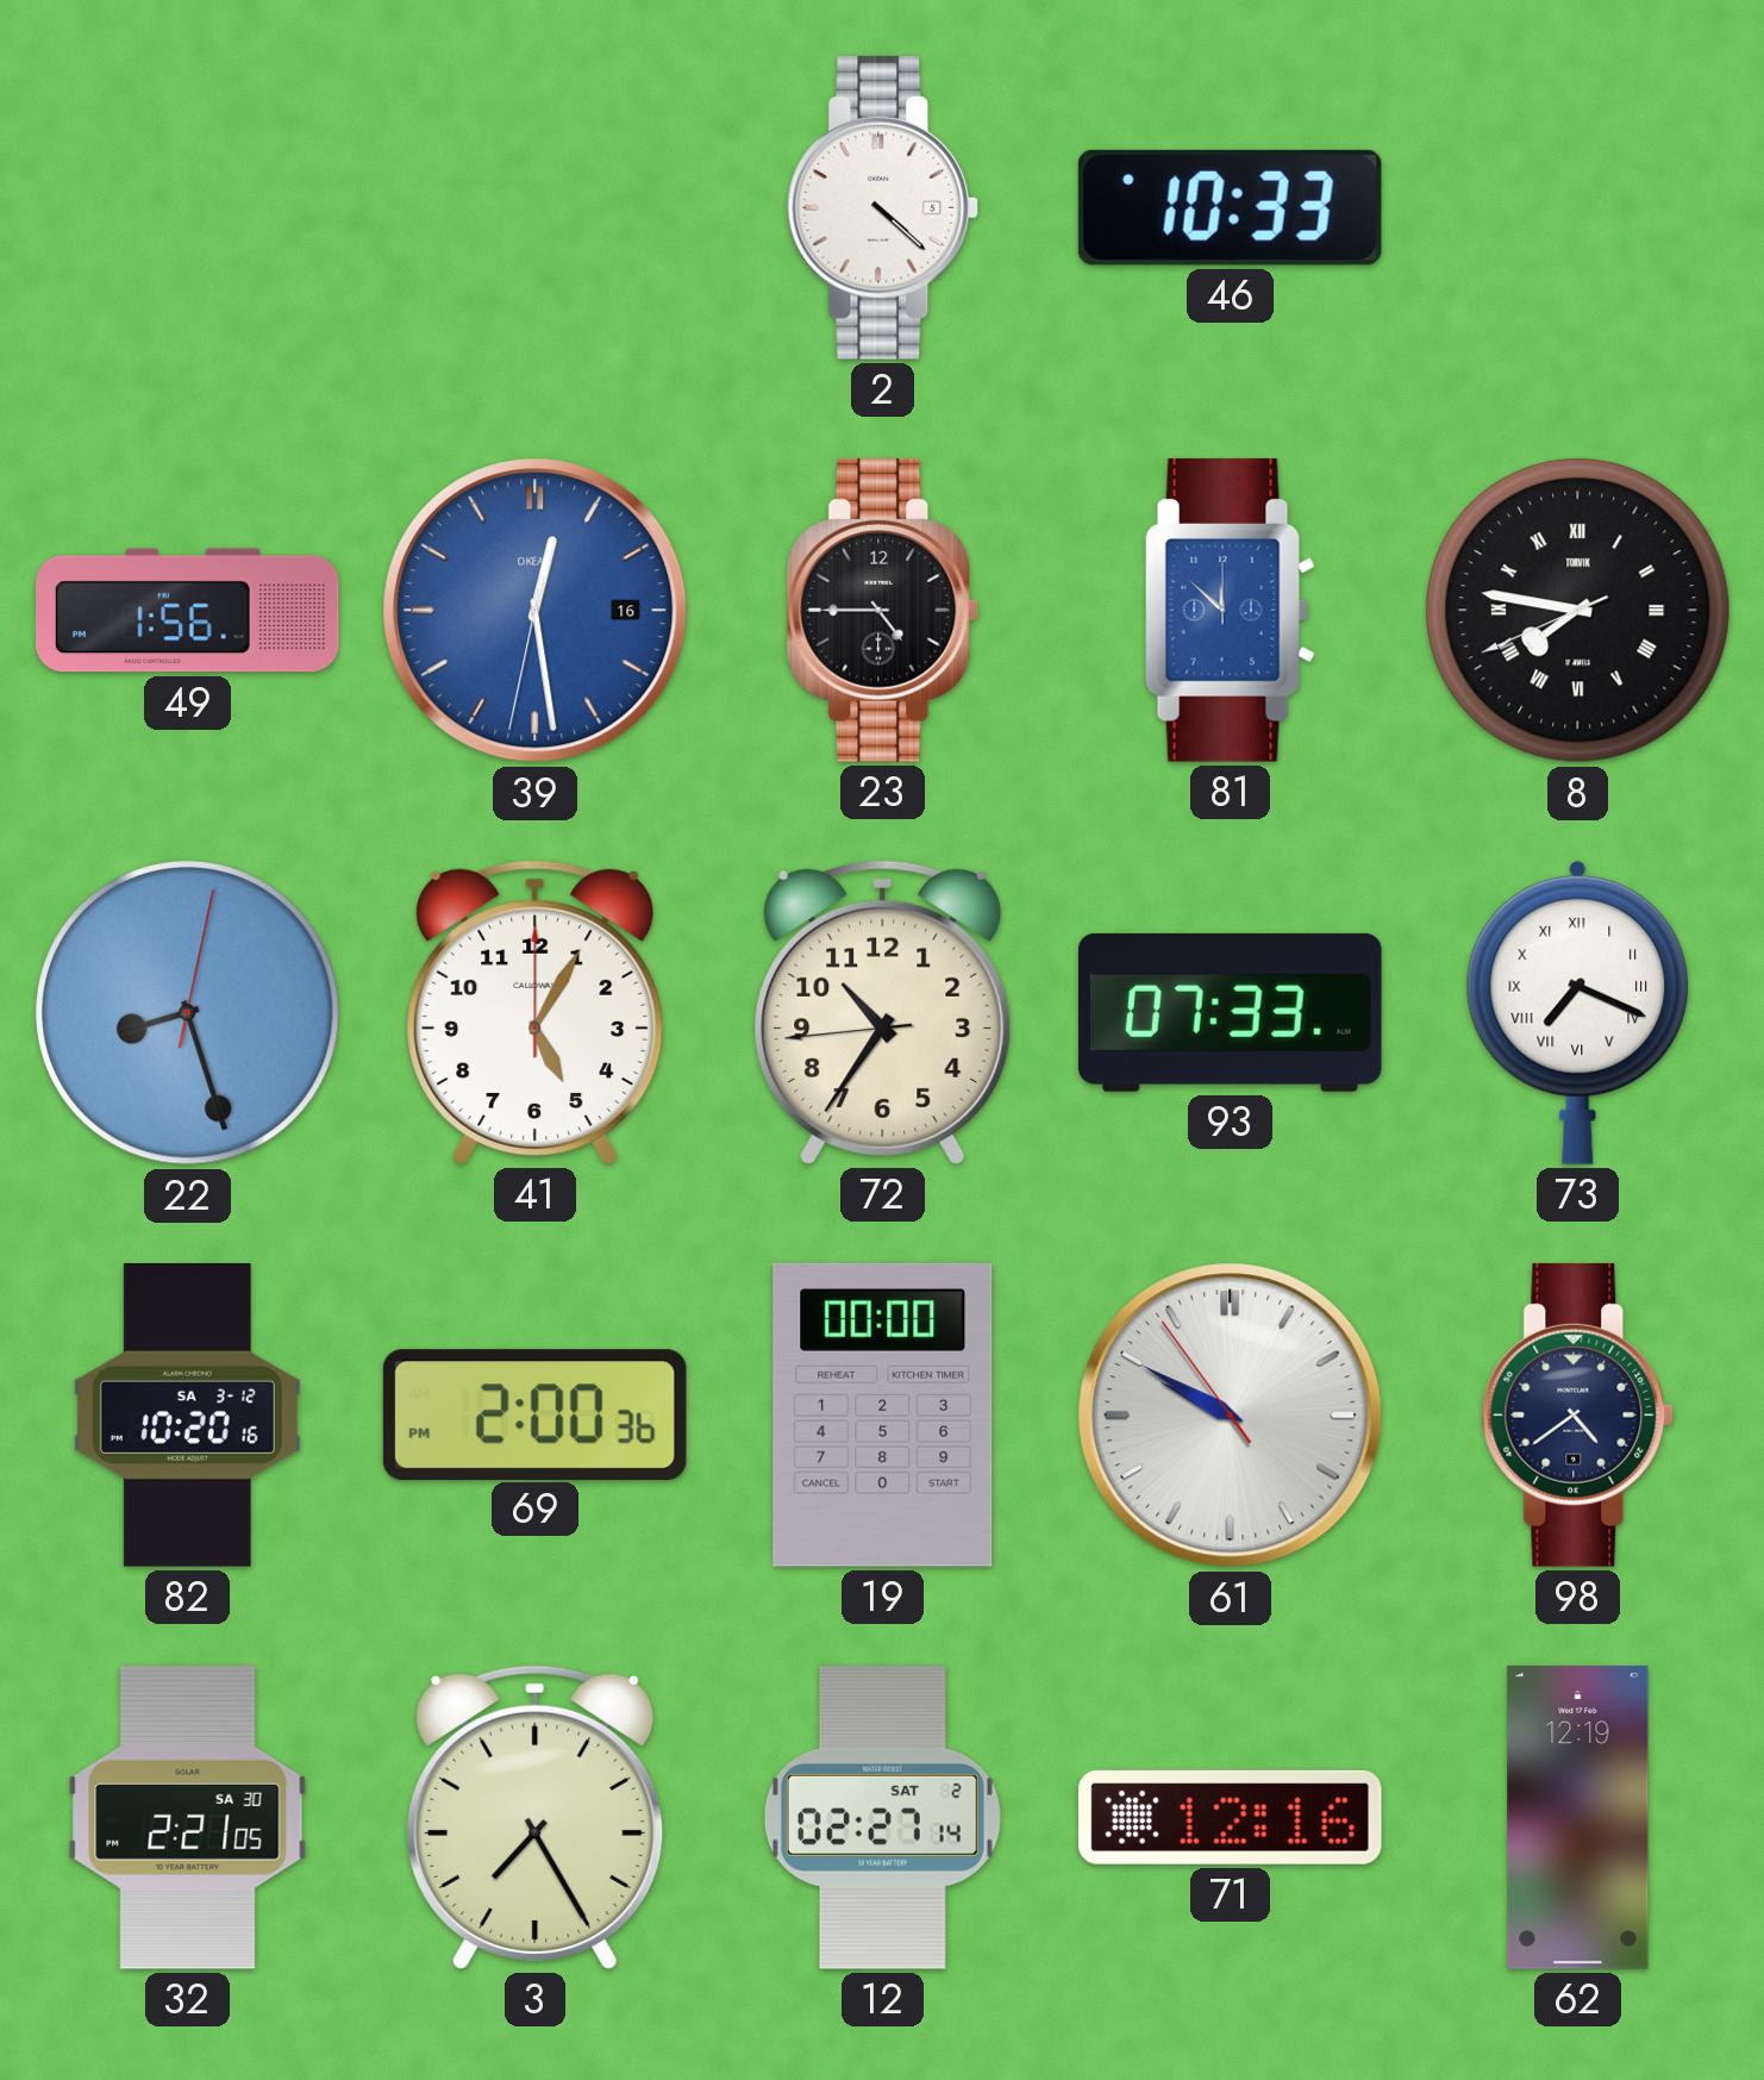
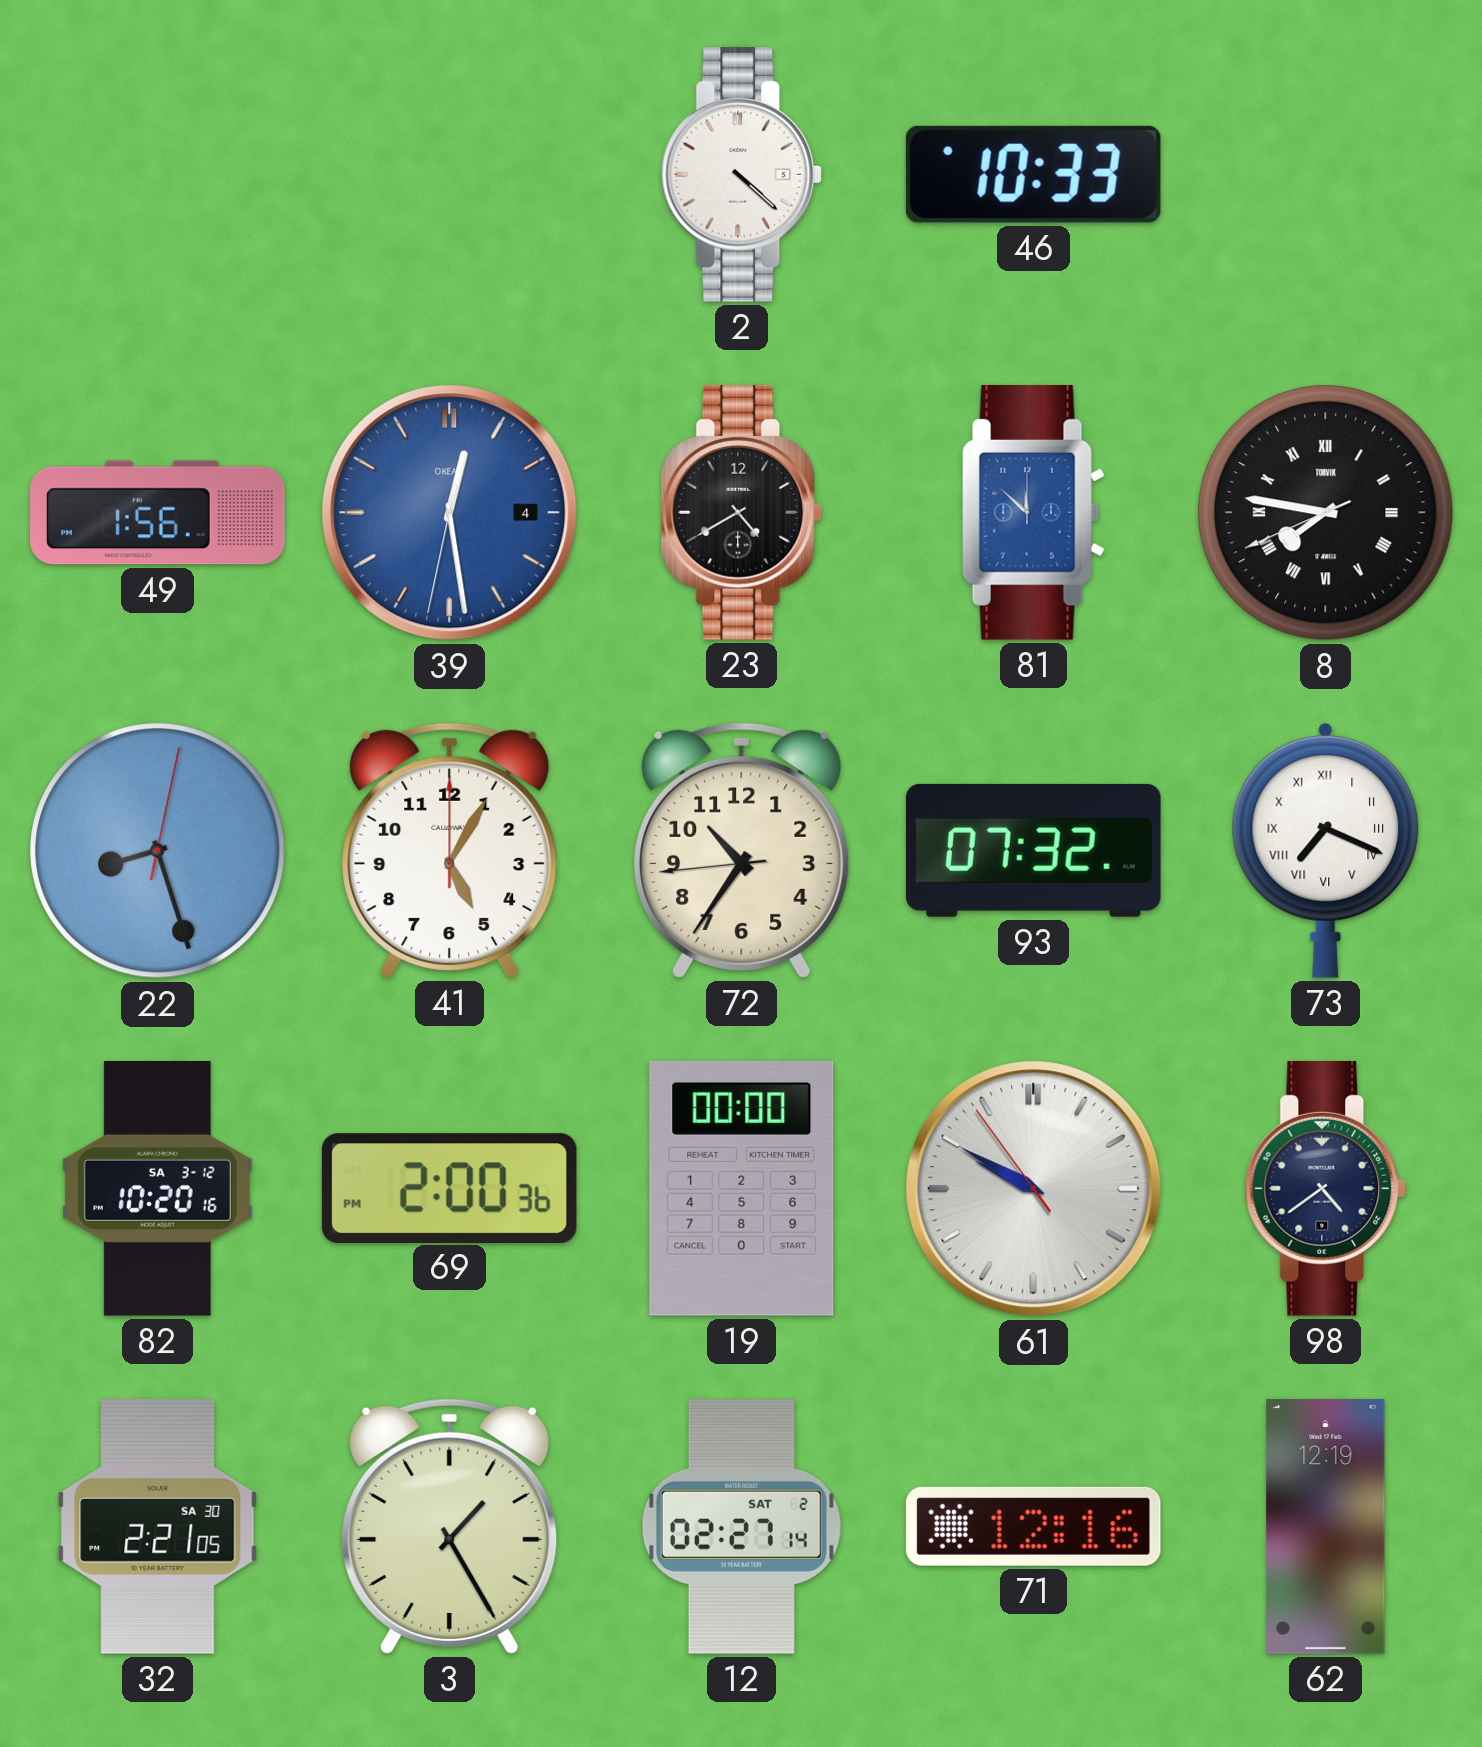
39 date: 16 -> 4 (450, 513)
23: 4:45 -> 4:40 (742, 512)
93: 07:33 -> 07:32 (1033, 850)
3: 7:25 -> 1:25 (450, 1526)
